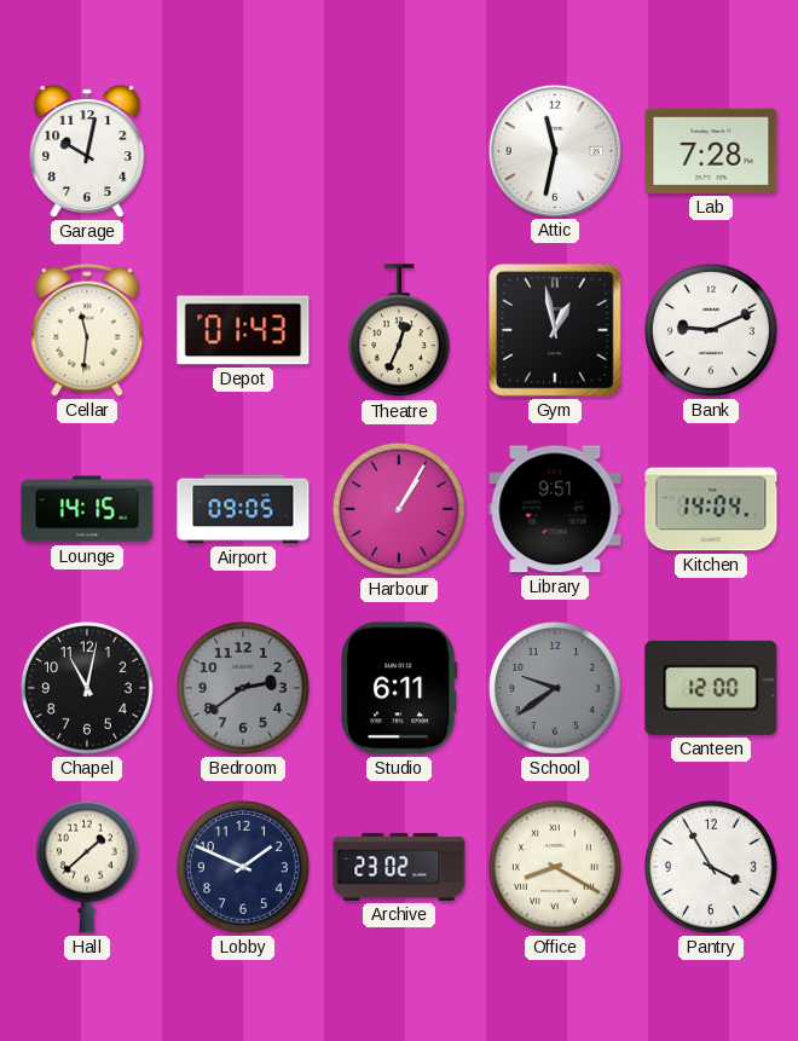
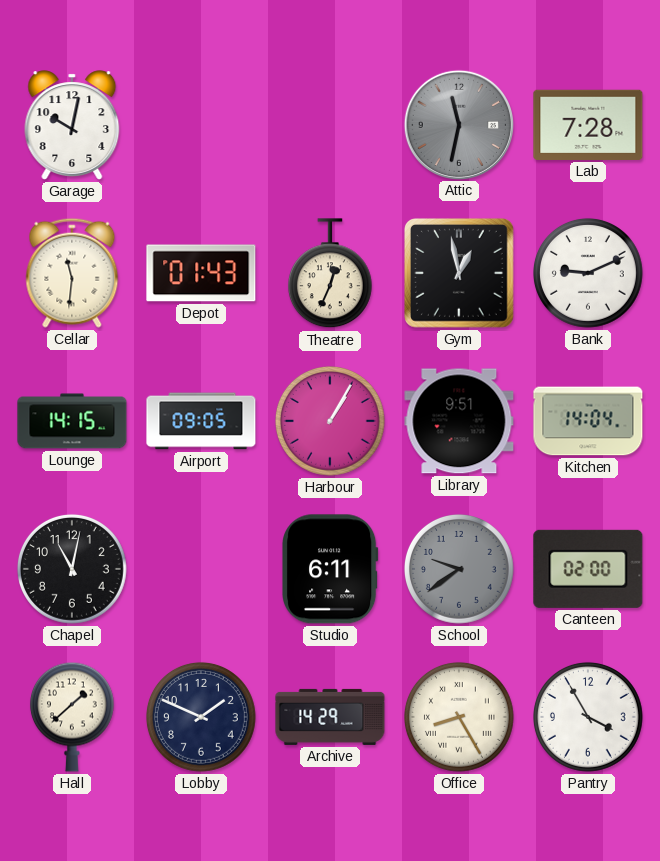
Attic dial: white -> grey (458, 124)
Bedroom: 2:39 -> none (244, 688)
Canteen: 12:00 -> 02:00 (588, 569)
Archive: 23:02 -> 14:29 (330, 717)
Office: 8:20 -> 8:25 (460, 717)
